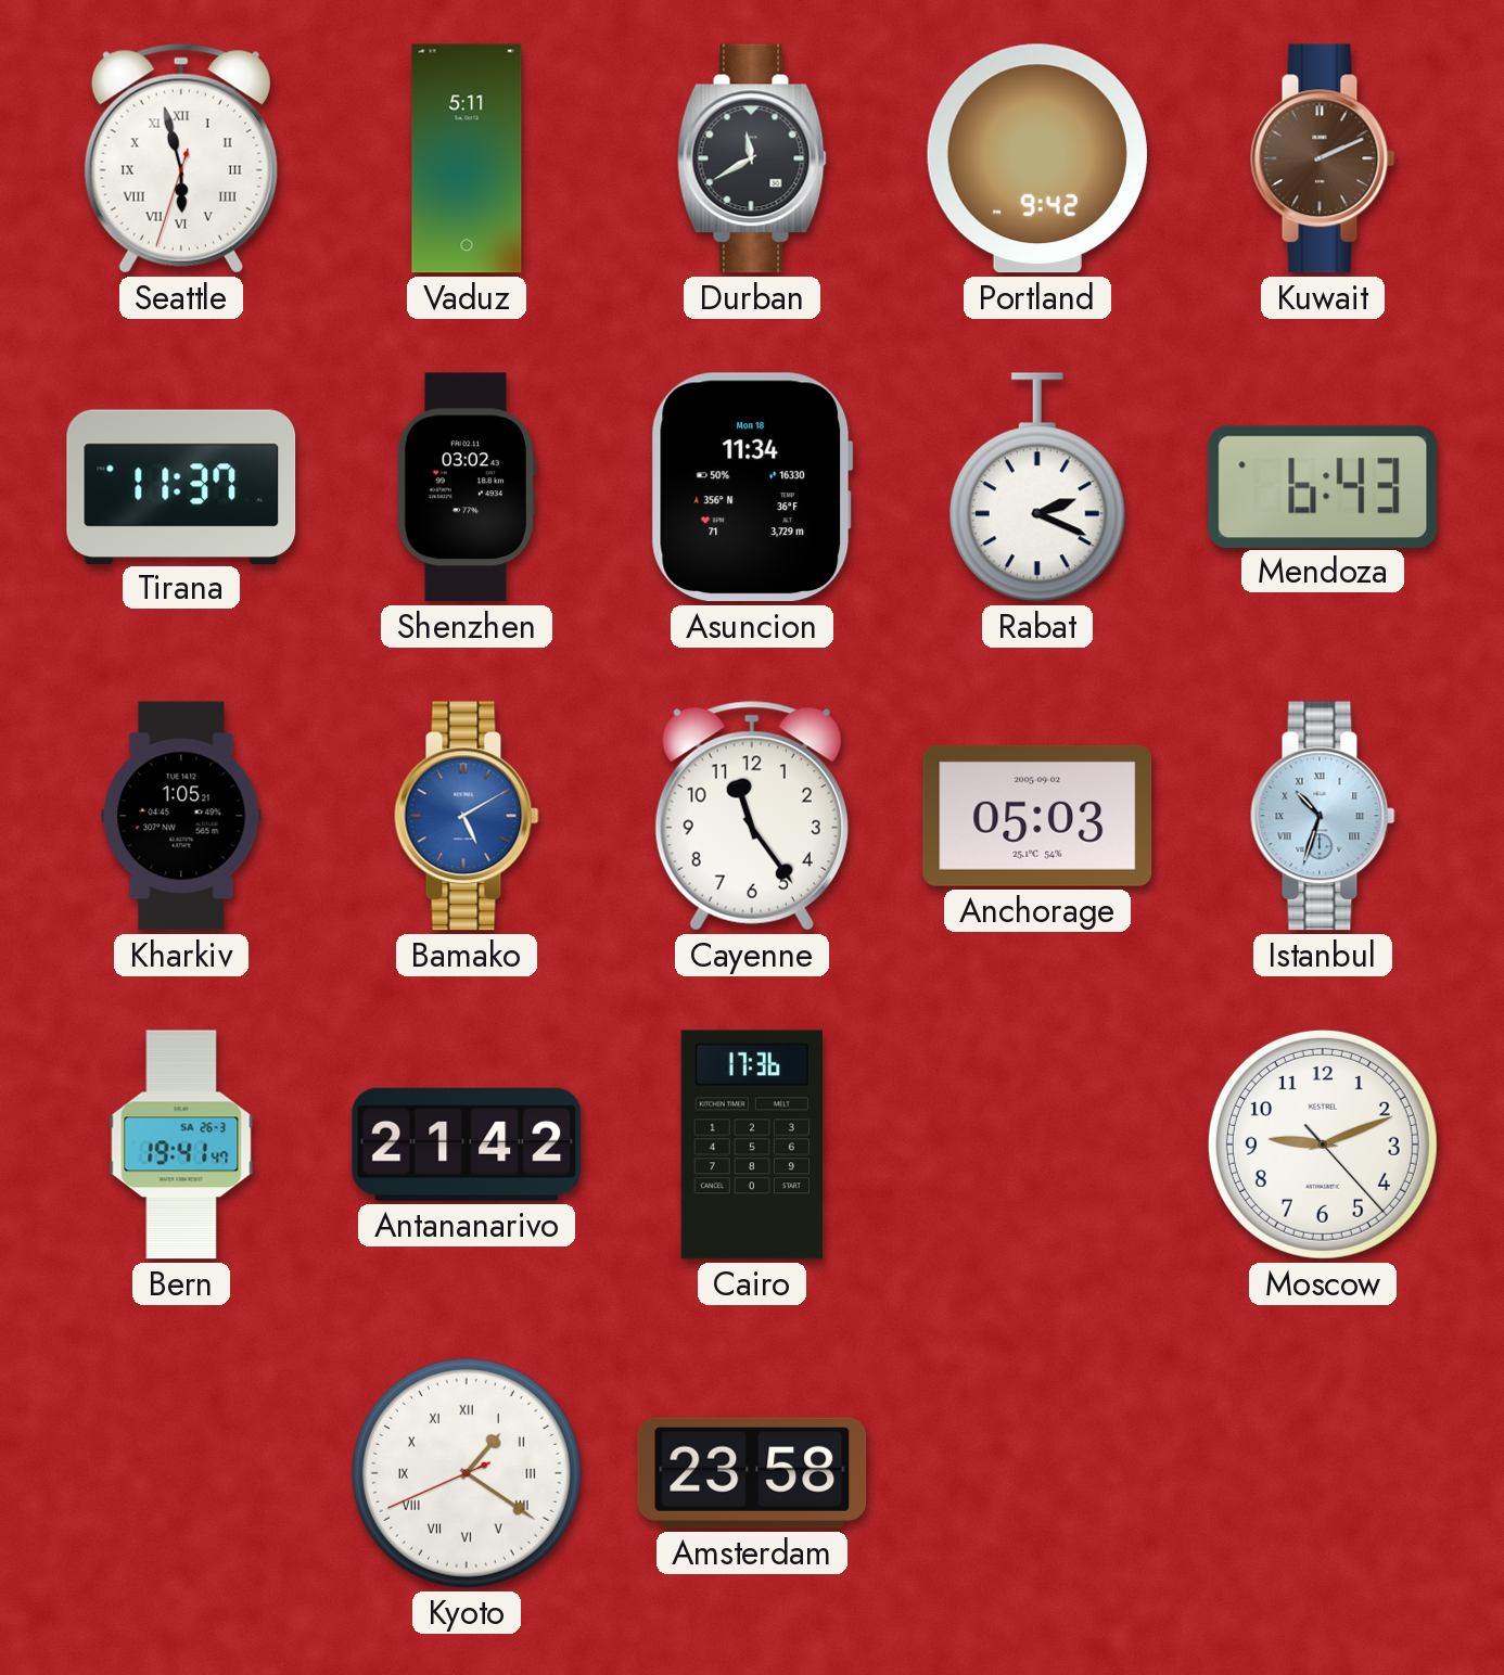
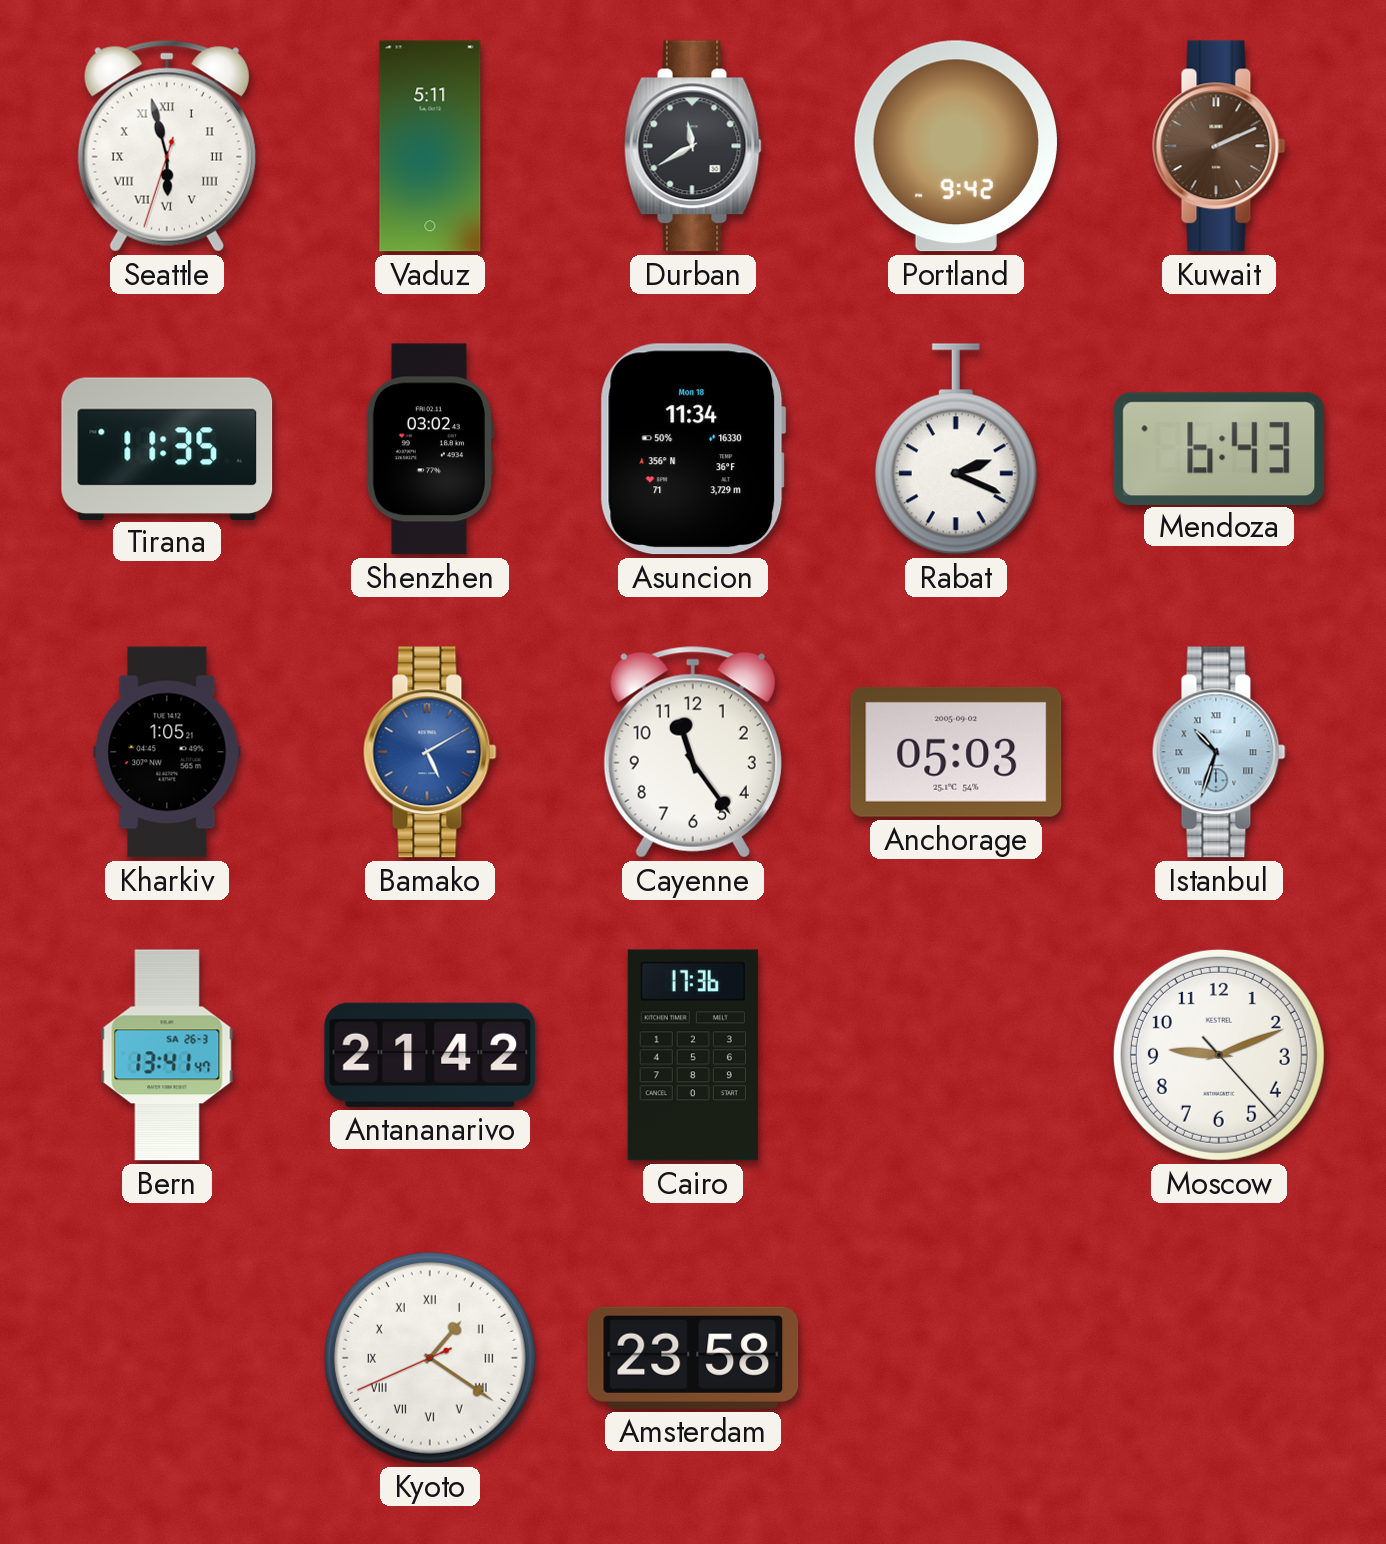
Tirana: 11:37 -> 11:35 (167, 448)
Bern: 19:41 -> 13:41 (167, 1055)
